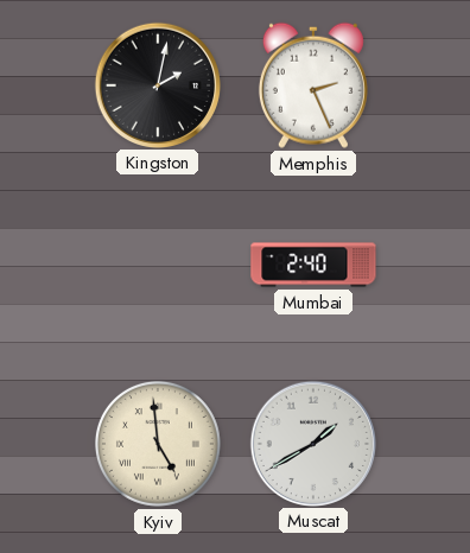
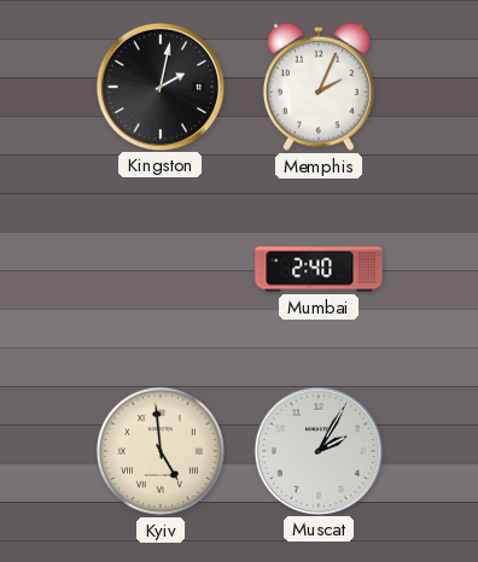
Memphis: 2:26 -> 2:04 (319, 87)
Muscat: 1:40 -> 2:05 (317, 450)
